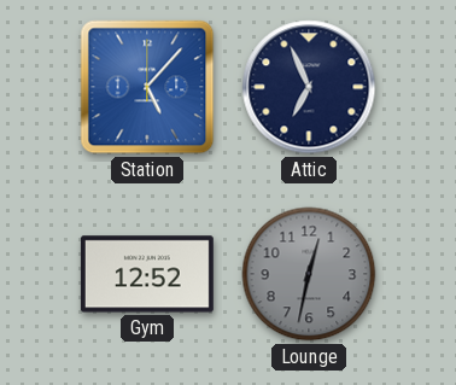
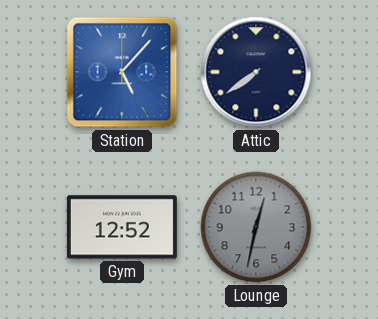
Attic: 6:56 -> 7:39 (256, 72)
